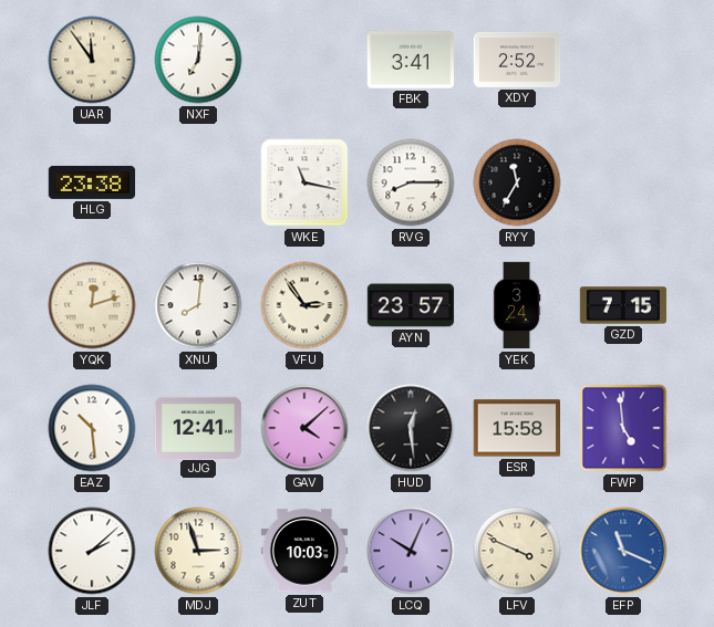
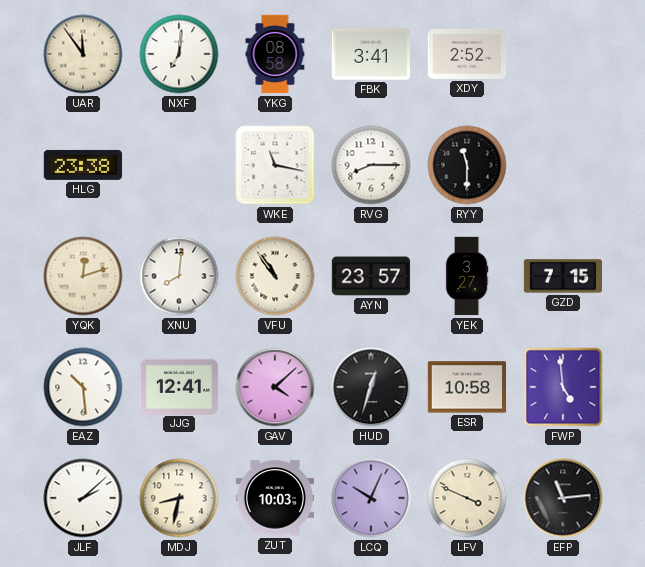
YKG: none -> 08:58 (275, 54)
RYY: 11:35 -> 11:30 (467, 165)
VFU: 2:54 -> 10:54 (275, 276)
YEK: 3:24 -> 3:27 (467, 276)
HUD: 12:29 -> 12:33 (371, 387)
ESR: 15:58 -> 10:58 (467, 387)
MDJ: 2:57 -> 8:32 (179, 498)
EFP: 11:19 -> 11:14 (563, 498)
EFP dial: blue -> black (563, 498)
